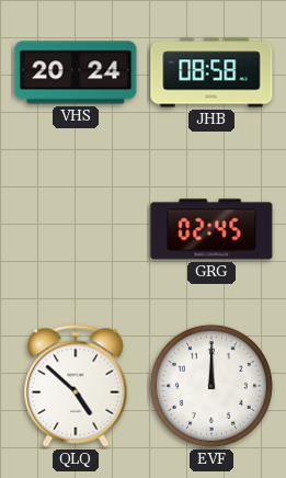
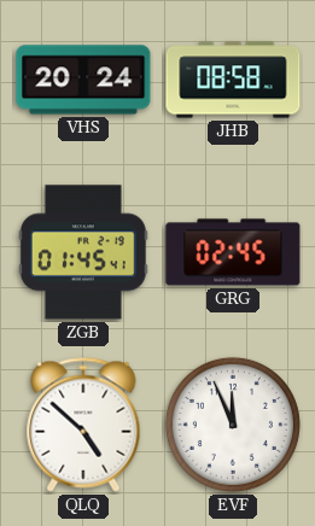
ZGB: none -> 01:45 (83, 252)
EVF: 12:00 -> 11:56 (233, 425)
